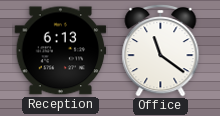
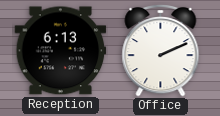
Office: 11:21 -> 2:11 (161, 50)
